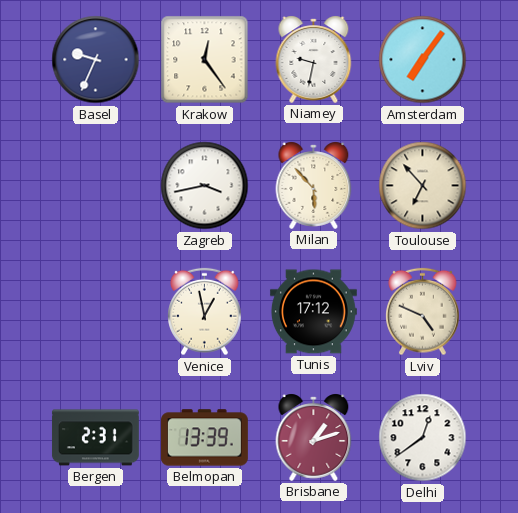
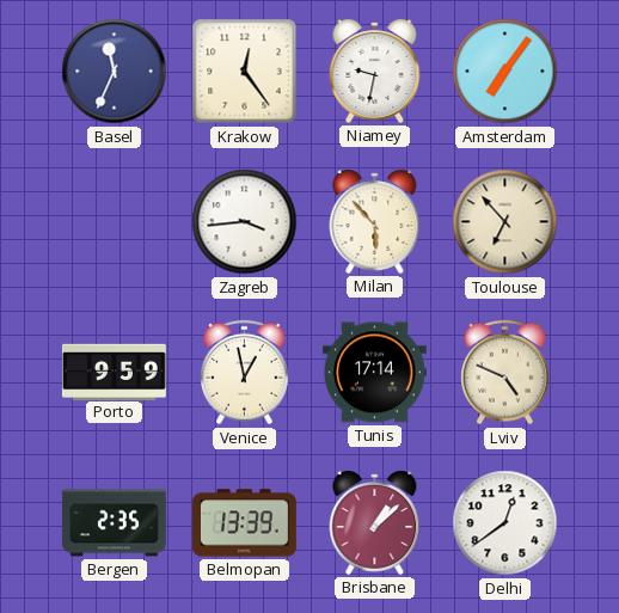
Basel: 9:34 -> 11:34 (115, 72)
Zagreb: 3:43 -> 3:44 (245, 222)
Porto: none -> 9:59 (114, 372)
Tunis: 17:12 -> 17:14 (374, 373)
Bergen: 2:31 -> 2:35 (114, 523)
Brisbane: 1:12 -> 1:08 (375, 522)
